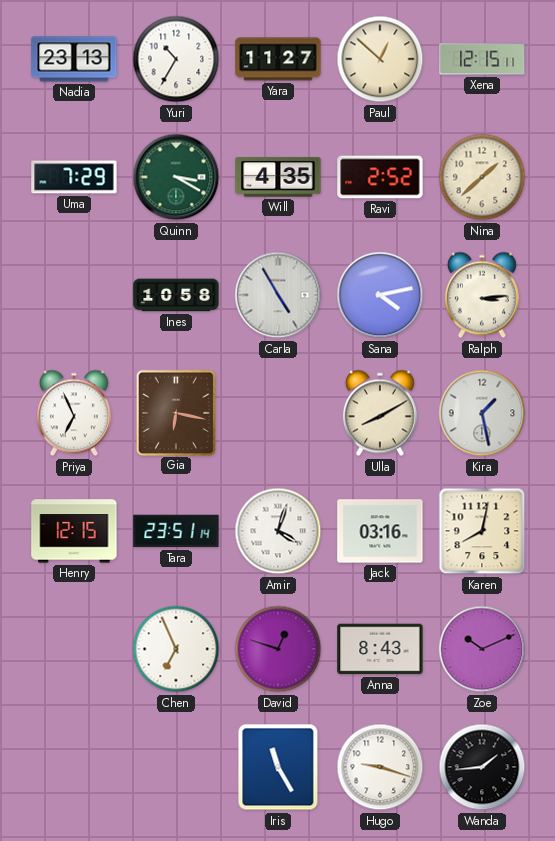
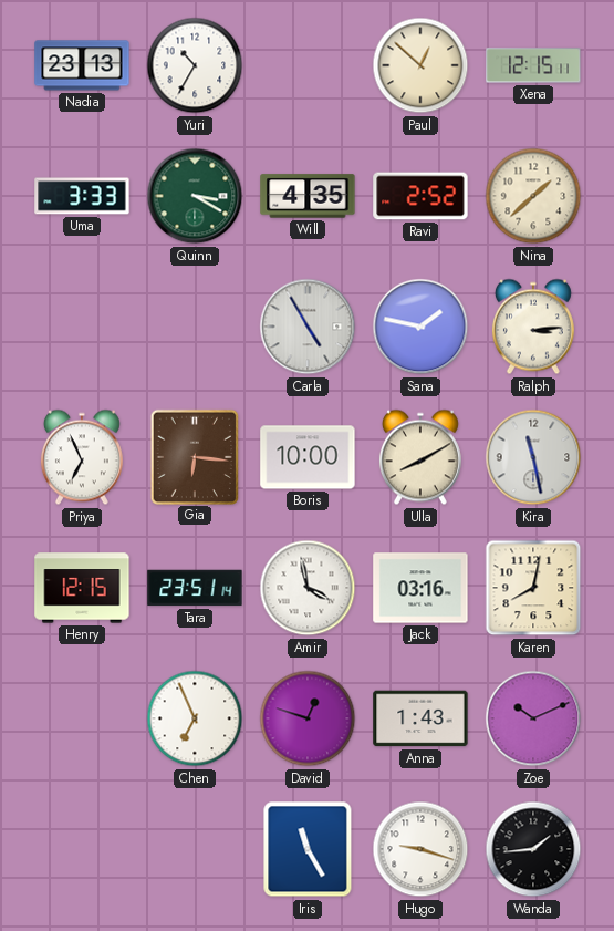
Yara: 11:27 -> none (278, 59)
Uma: 7:29 -> 3:33 (82, 196)
Ines: 10:58 -> none (176, 295)
Sana: 4:13 -> 1:47 (420, 327)
Gia: 6:17 -> 6:16 (194, 456)
Boris: none -> 10:00 (308, 457)
Kira: 1:28 -> 11:28 (533, 457)
Amir: 4:03 -> 3:58 (308, 588)
Anna: 8:43 -> 1:43 (420, 718)
